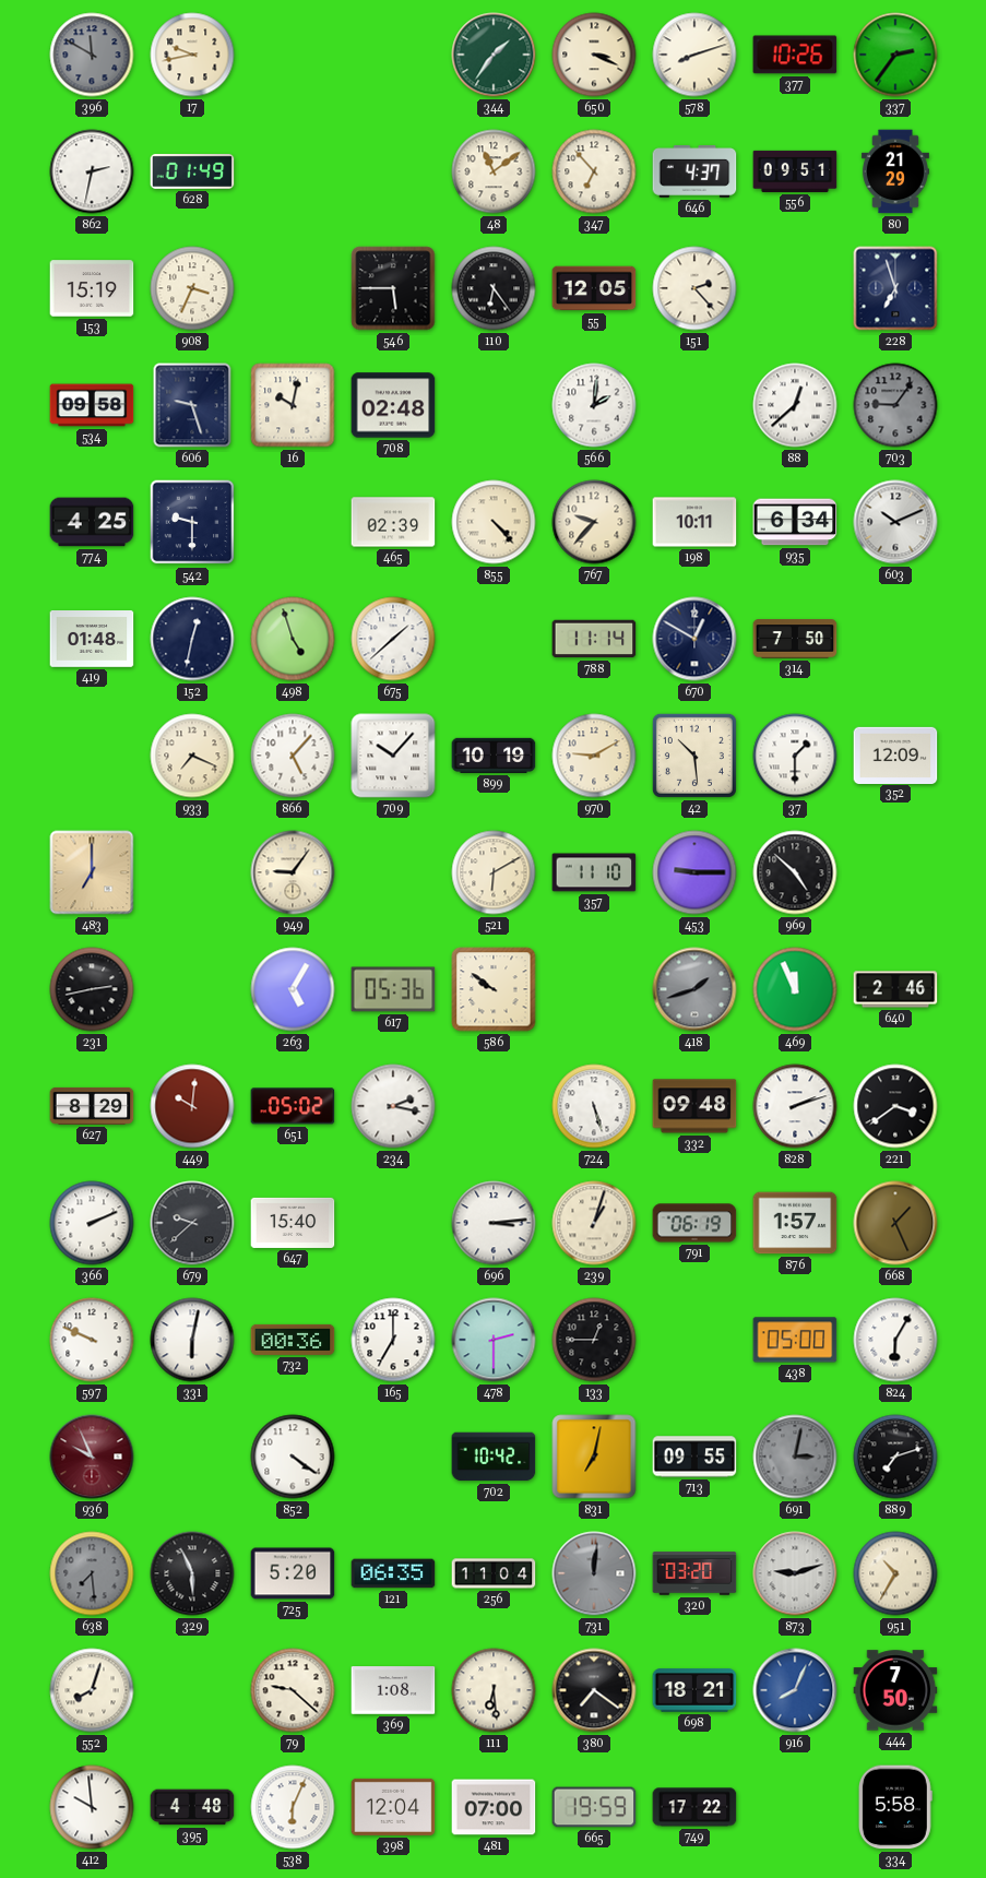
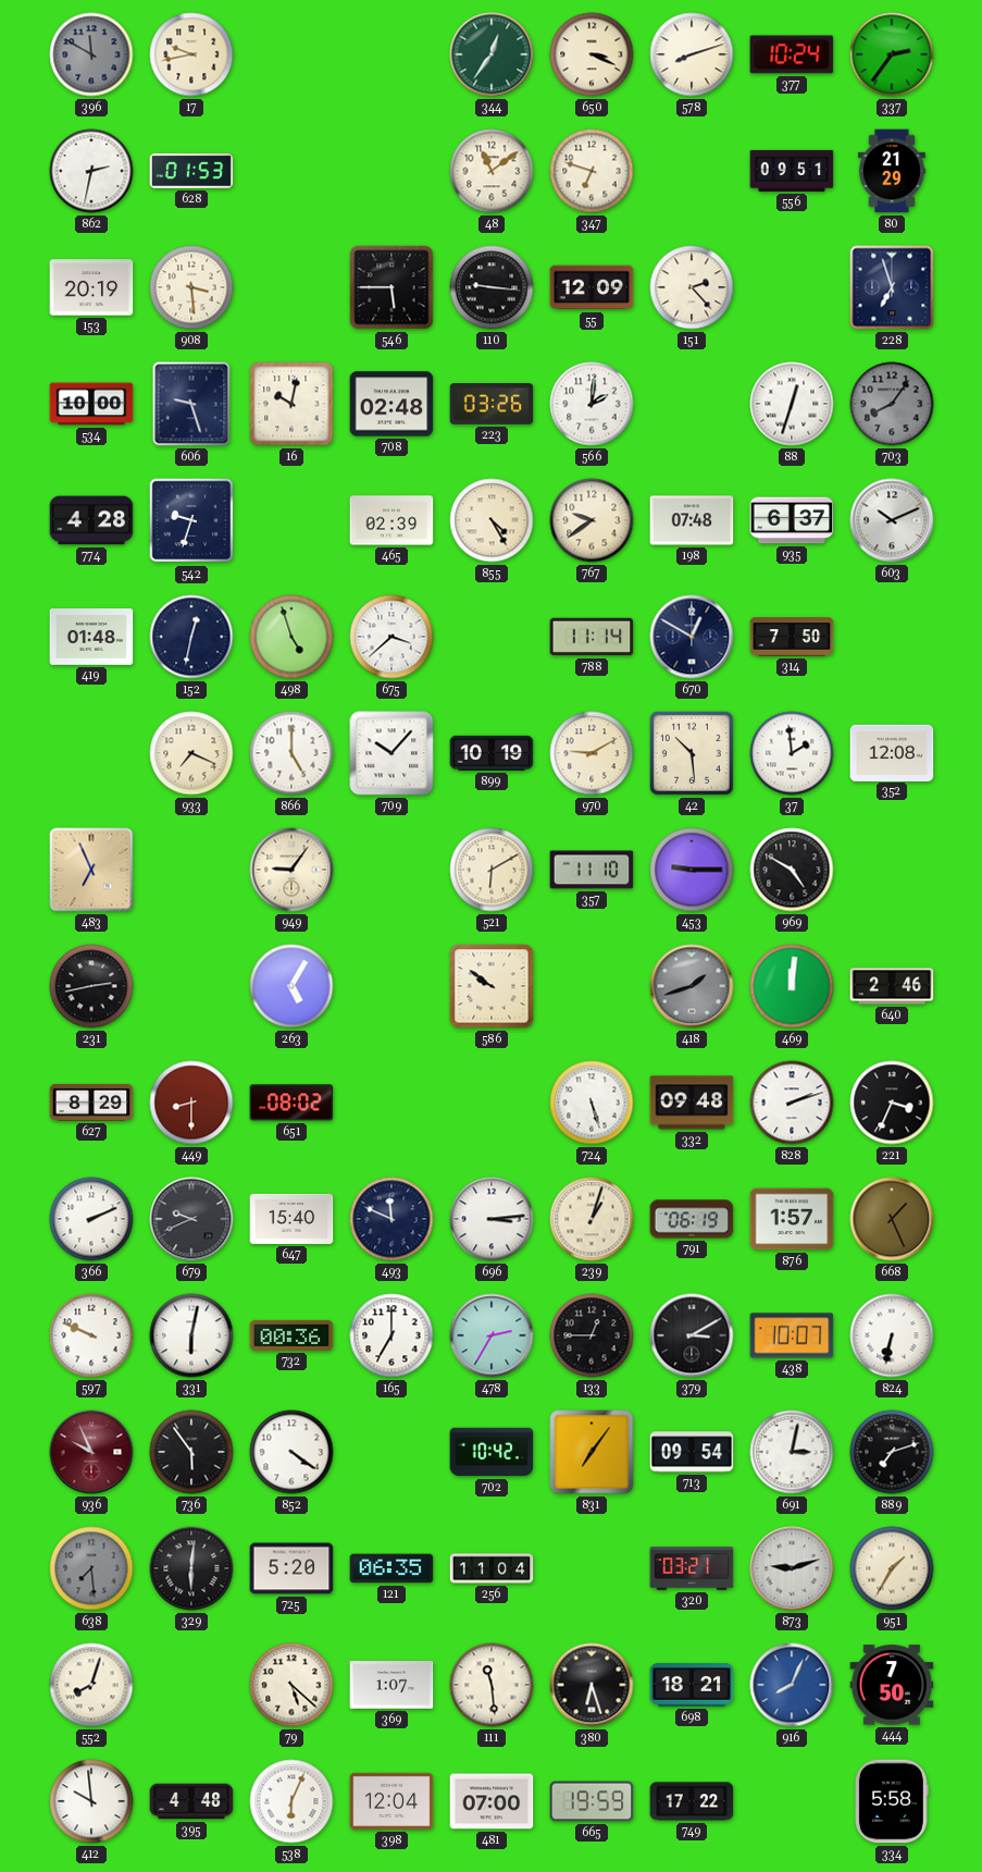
344: 1:36 -> 12:36 (492, 54)
377: 10:26 -> 10:24 (792, 54)
628: 01:49 -> 01:53 (191, 171)
347: 6:53 -> 6:48 (592, 171)
646: 4:37 -> none (694, 171)
153: 15:19 -> 20:19 (91, 287)
908: 3:34 -> 3:29 (191, 287)
110: 6:24 -> 9:16 (492, 287)
55: 12:05 -> 12:09 (592, 287)
534: 09:58 -> 10:00 (91, 404)
223: none -> 03:26 (492, 404)
88: 12:38 -> 12:33 (792, 404)
703: 9:06 -> 8:06 (892, 404)
774: 4:25 -> 4:28 (91, 520)
542: 9:30 -> 9:33 (191, 520)
855: 4:23 -> 4:25 (492, 520)
767: 9:37 -> 9:39 (592, 520)
198: 10:11 -> 07:48 (692, 520)
935: 6:34 -> 6:37 (792, 520)
675: 1:38 -> 3:38 (391, 637)
866: 5:07 -> 5:00 (291, 753)
37: 1:30 -> 1:59 (792, 753)
352: 12:09 -> 12:08 (892, 752)
483: 7:00 -> 6:56 (91, 870)
969: 4:52 -> 4:50 (792, 870)
617: 05:36 -> none (393, 989)
469: 11:56 -> 12:01 (792, 986)
449: 10:01 -> 8:30 (191, 1103)
651: 05:02 -> 08:02 (291, 1103)
234: 2:17 -> none (393, 1106)
221: 3:39 -> 3:34 (892, 1103)
679: 9:38 -> 9:41 (191, 1219)
493: none -> 11:49 (391, 1219)
478: 2:30 -> 2:35 (492, 1335)
379: none -> 3:10 (692, 1335)
438: 05:00 -> 10:07 (792, 1335)
824: 6:05 -> 6:32 (892, 1335)
736: none -> 5:54 (191, 1452)
831: 7:02 -> 7:06 (592, 1452)
713: 09:55 -> 09:54 (692, 1452)
691 dial: grey -> white (792, 1452)
329: 5:56 -> 6:01 (191, 1568)
731: 12:01 -> none (594, 1573)
320: 03:20 -> 03:21 (692, 1568)
951: 10:35 -> 1:35 (892, 1568)
79: 9:22 -> 5:22 (291, 1685)
369: 1:08 -> 1:07 (391, 1685)
111: 6:29 -> 11:29 (492, 1685)
380: 7:21 -> 6:27 (592, 1685)
